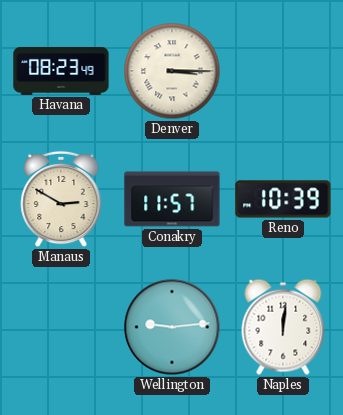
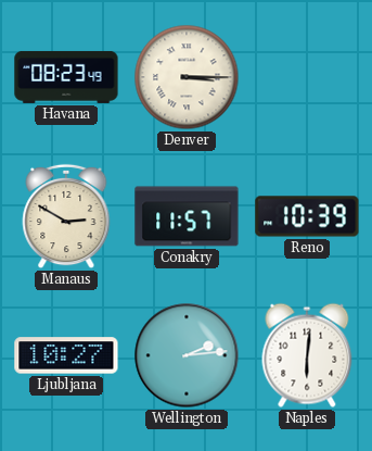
Ljubljana: none -> 10:27 (66, 355)
Wellington: 9:14 -> 2:14 (187, 355)
Naples: 12:01 -> 6:01 (307, 355)
